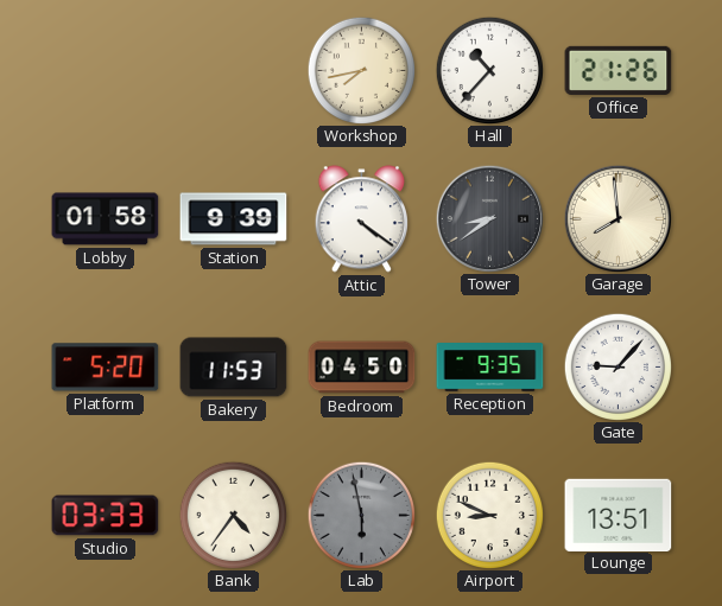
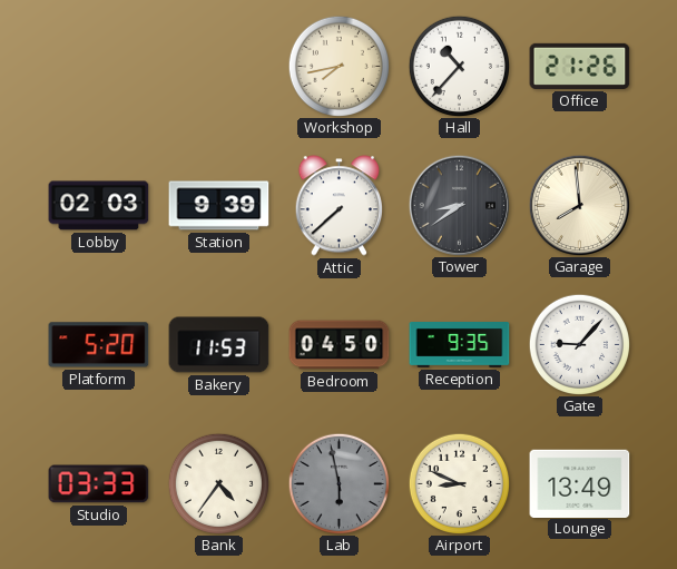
Lobby: 01:58 -> 02:03 (99, 206)
Attic: 4:21 -> 7:38 (338, 206)
Lounge: 13:51 -> 13:49 (580, 483)
